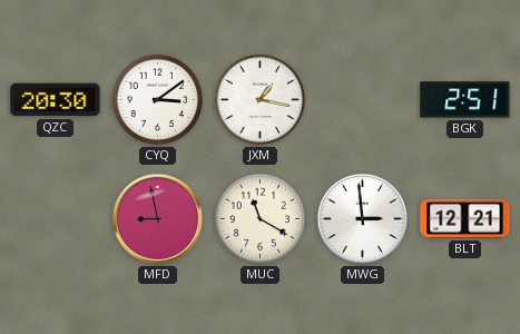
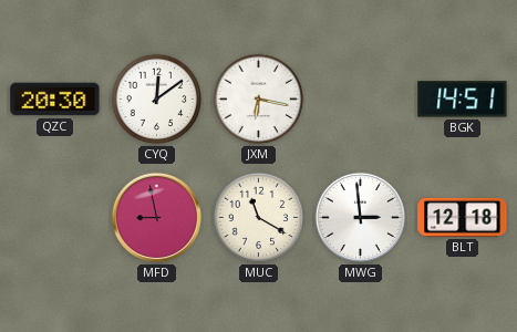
CYQ: 3:09 -> 12:09 (157, 100)
JXM: 1:17 -> 6:17 (259, 100)
BGK: 2:51 -> 14:51 (463, 100)
BLT: 12:21 -> 12:18 (463, 217)
